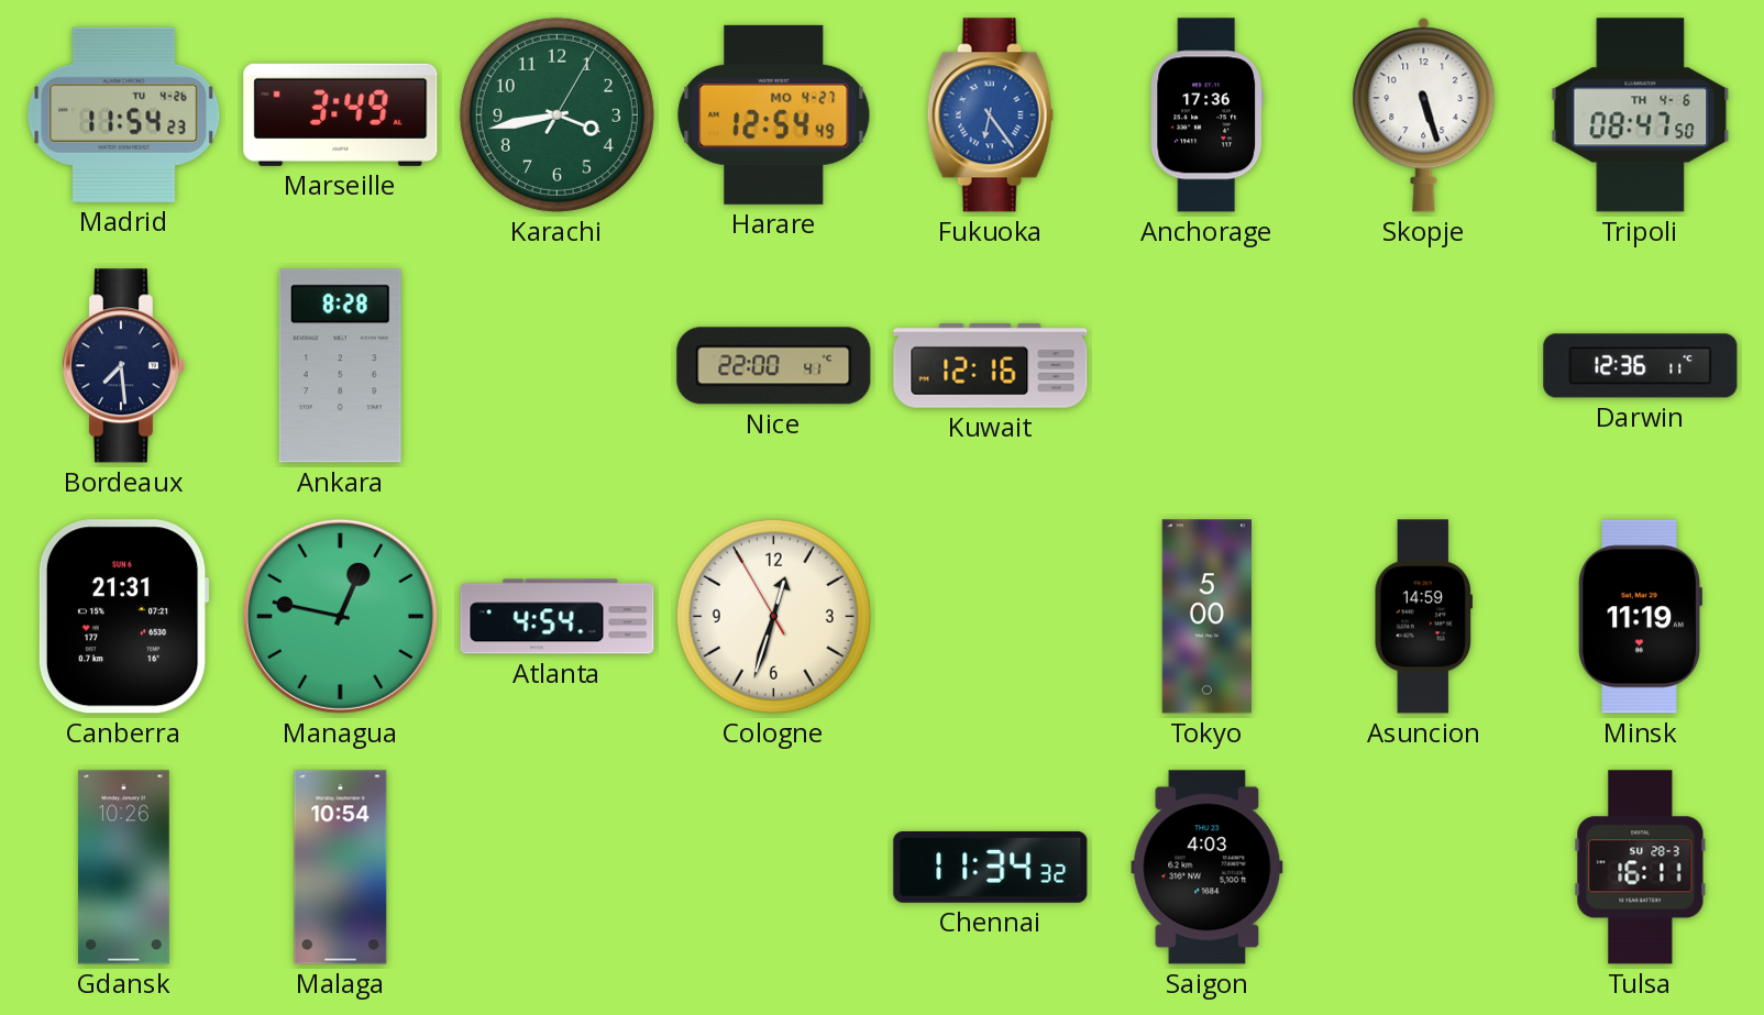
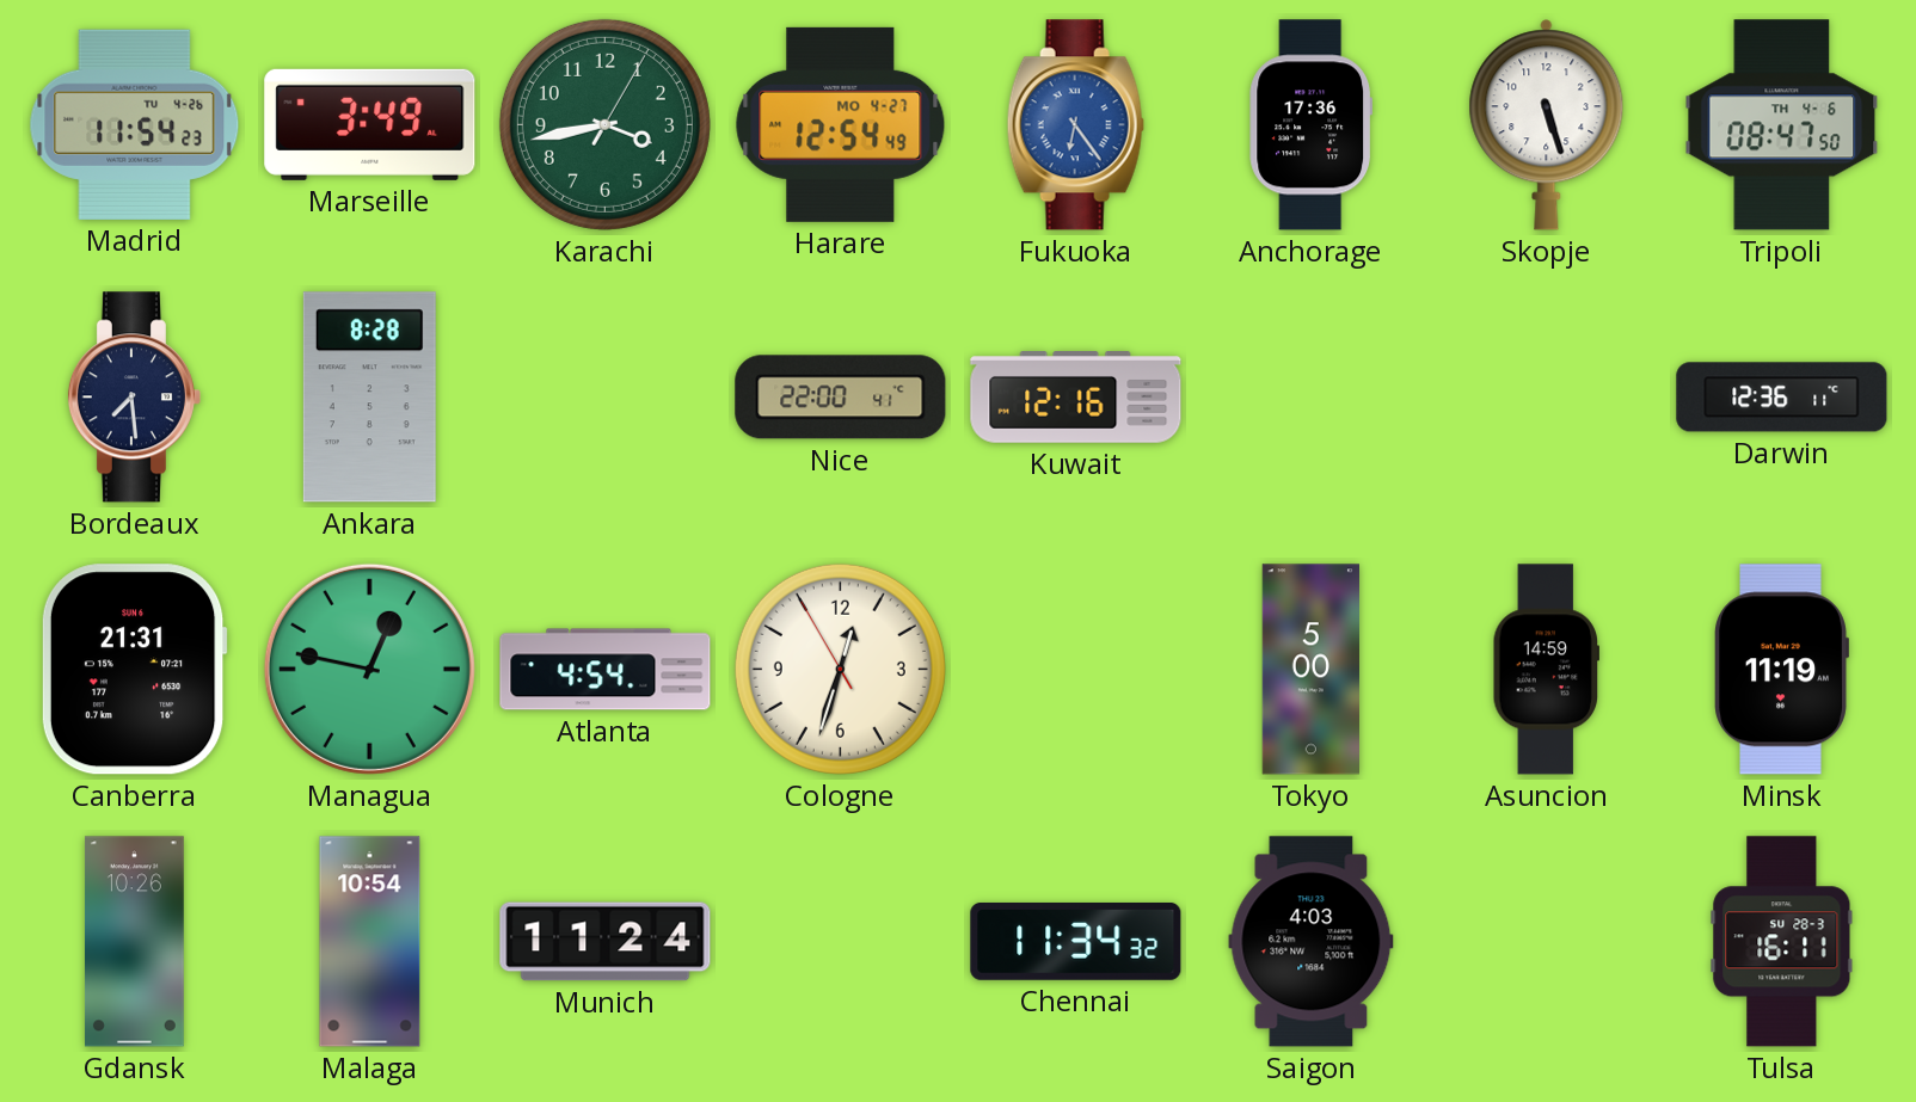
Munich: none -> 11:24 (606, 942)
